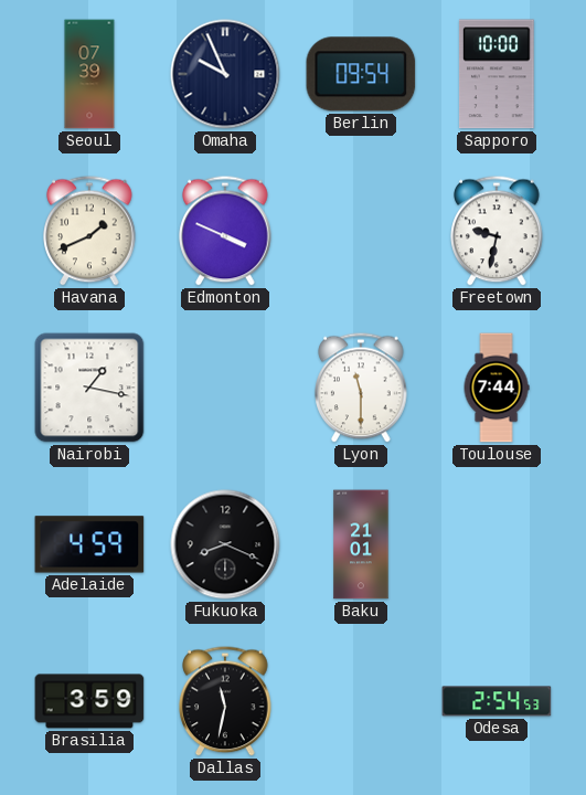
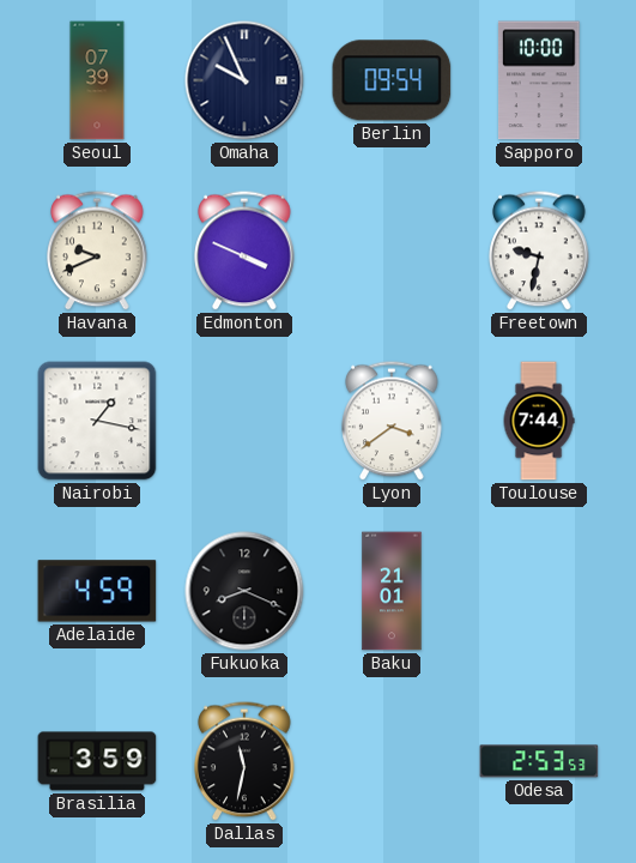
Havana: 1:41 -> 9:41 (97, 251)
Lyon: 11:30 -> 3:39 (392, 421)
Odesa: 2:54 -> 2:53 (539, 761)
